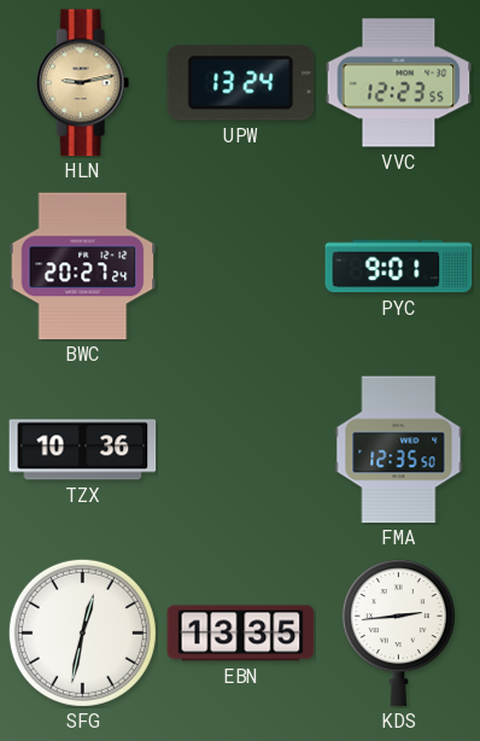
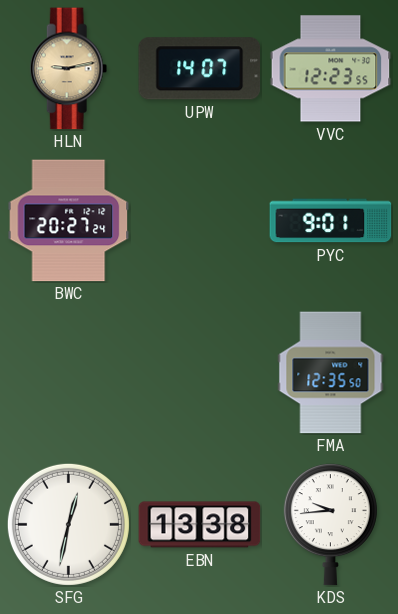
UPW: 13:24 -> 14:07 (200, 69)
TZX: 10:36 -> none (83, 450)
EBN: 13:35 -> 13:38 (200, 525)
KDS: 2:44 -> 9:44 (330, 525)
